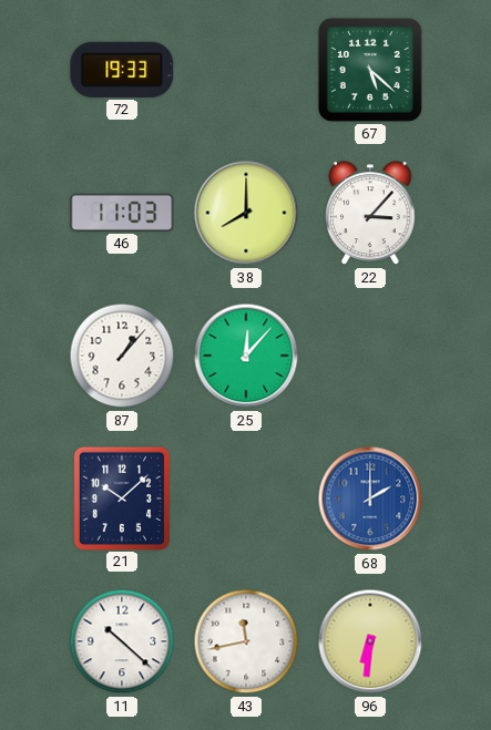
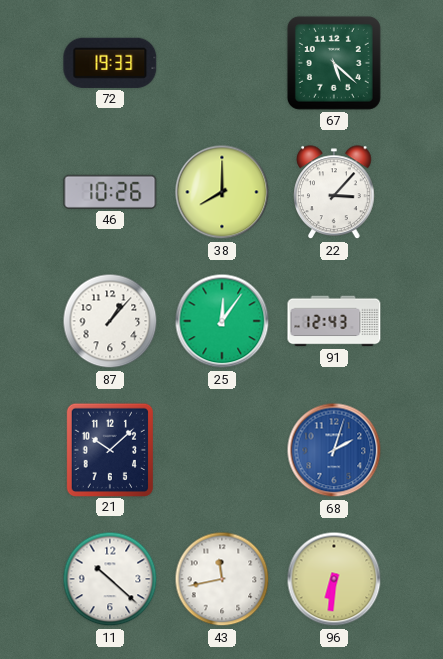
46: 11:03 -> 10:26 (110, 192)
25: 12:07 -> 12:06 (222, 321)
91: none -> 12:43 (334, 321)
68: 2:00 -> 2:03 (334, 450)
